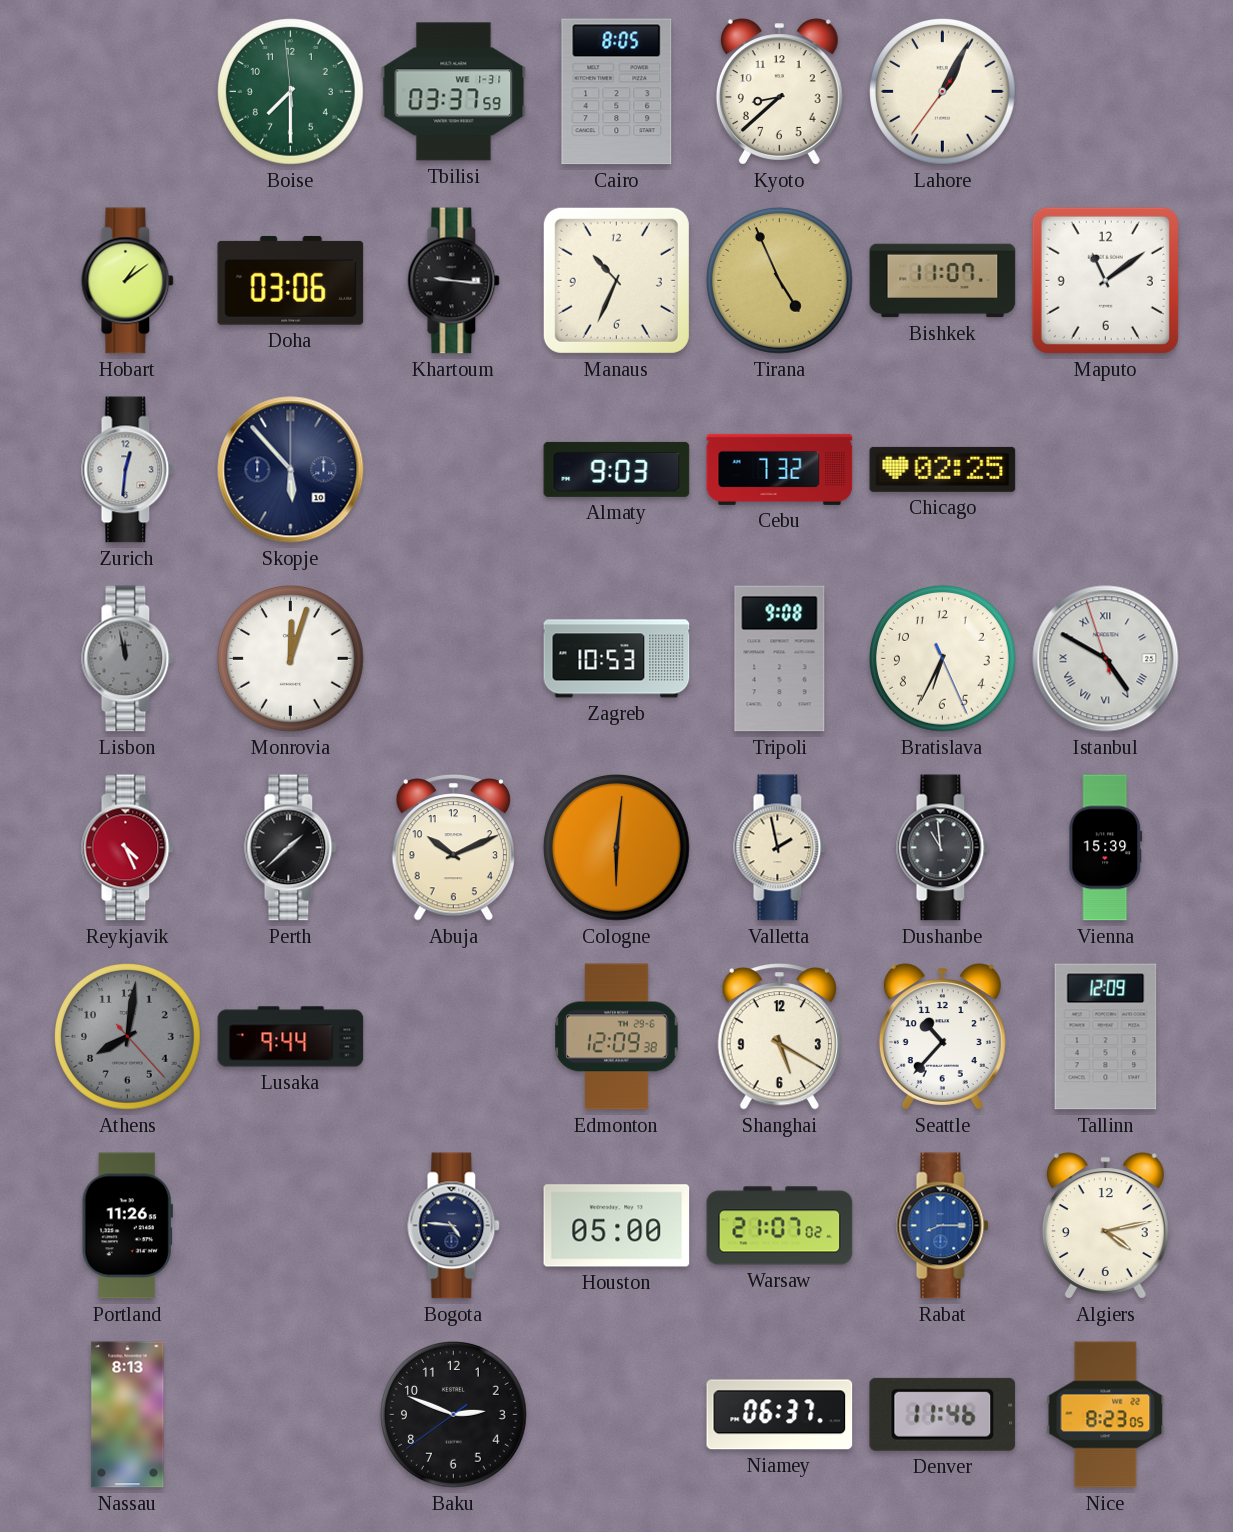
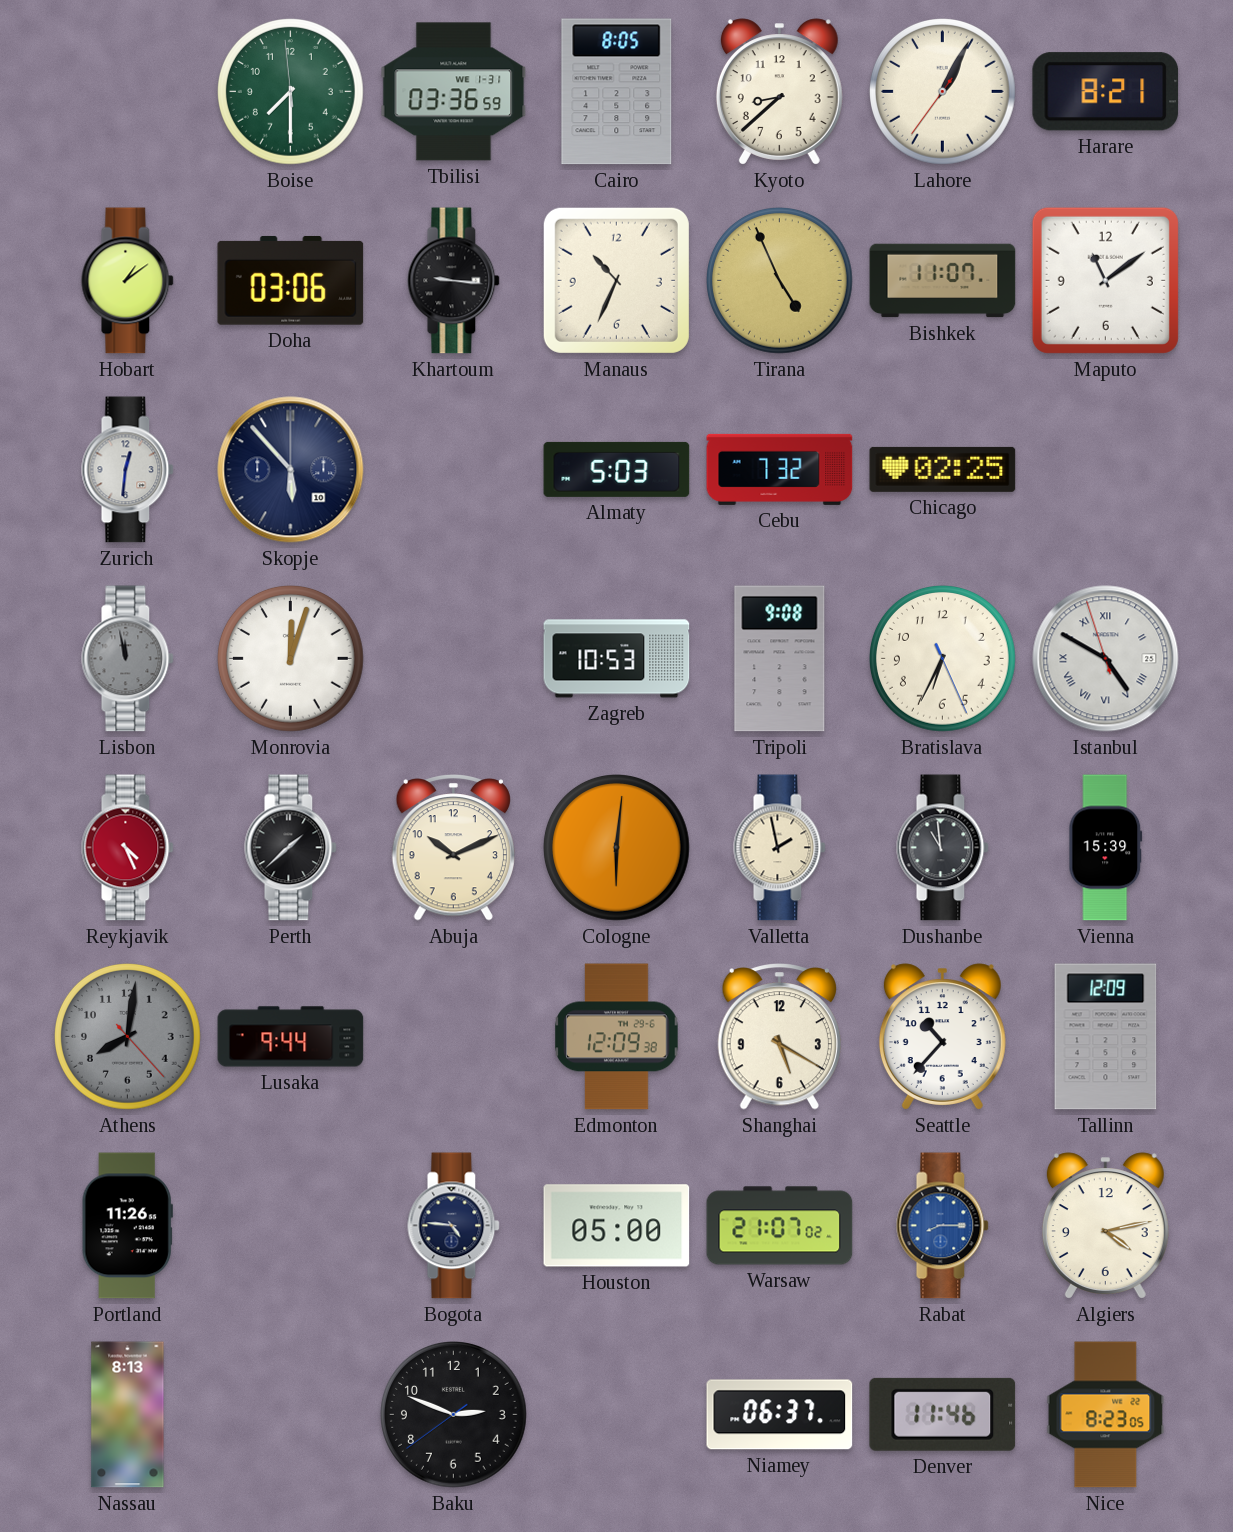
Tbilisi: 03:37 -> 03:36 (454, 92)
Harare: none -> 8:21 (1106, 92)
Almaty: 9:03 -> 5:03 (617, 469)
